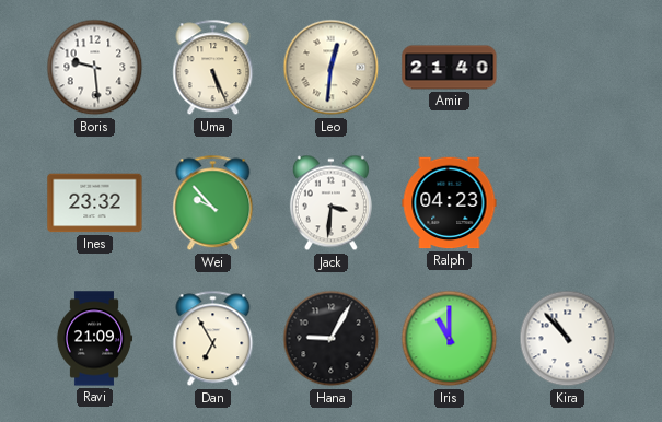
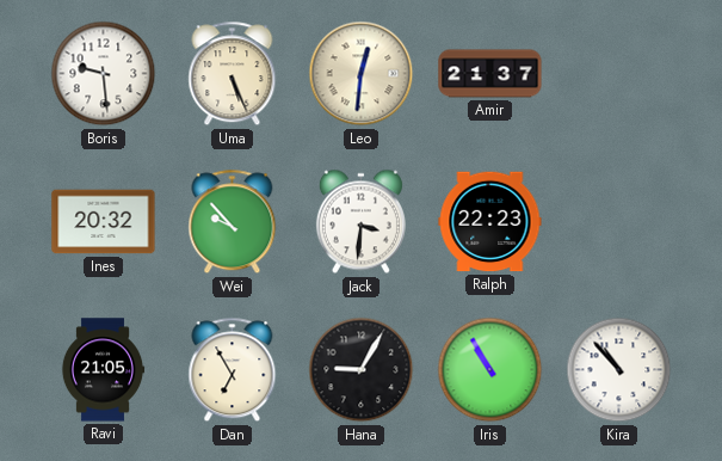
Amir: 21:40 -> 21:37 (490, 74)
Ines: 23:32 -> 20:32 (104, 222)
Ralph: 04:23 -> 22:23 (490, 222)
Ravi: 21:09 -> 21:05 (103, 370)
Iris: 11:00 -> 10:55 (490, 370)
